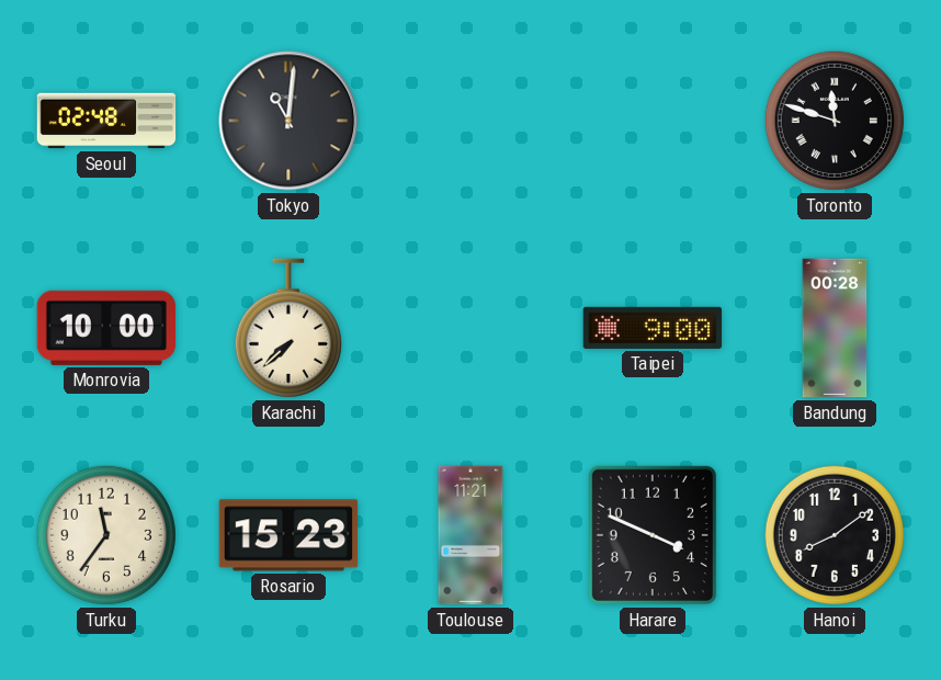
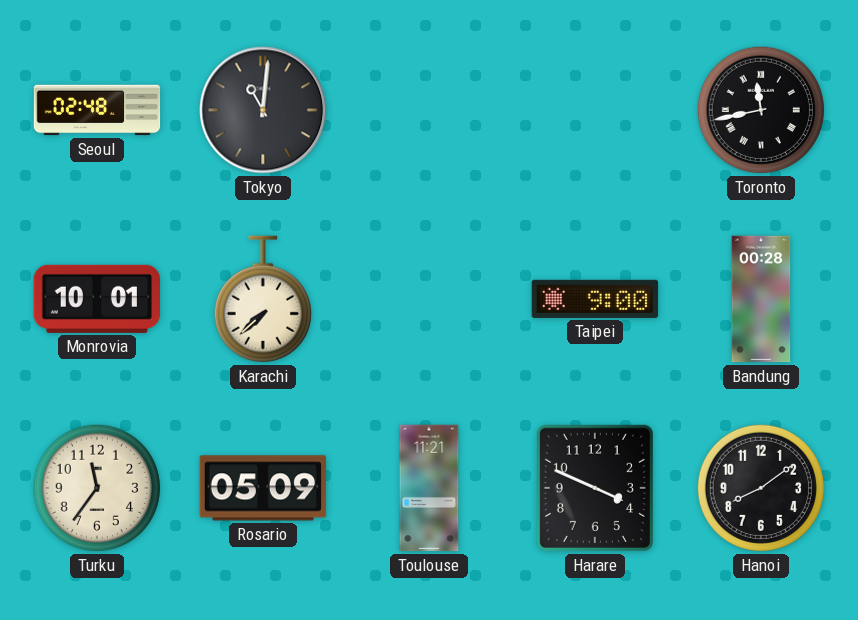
Toronto: 11:48 -> 11:43 (761, 110)
Monrovia: 10:00 -> 10:01 (96, 299)
Rosario: 15:23 -> 05:09 (263, 488)
